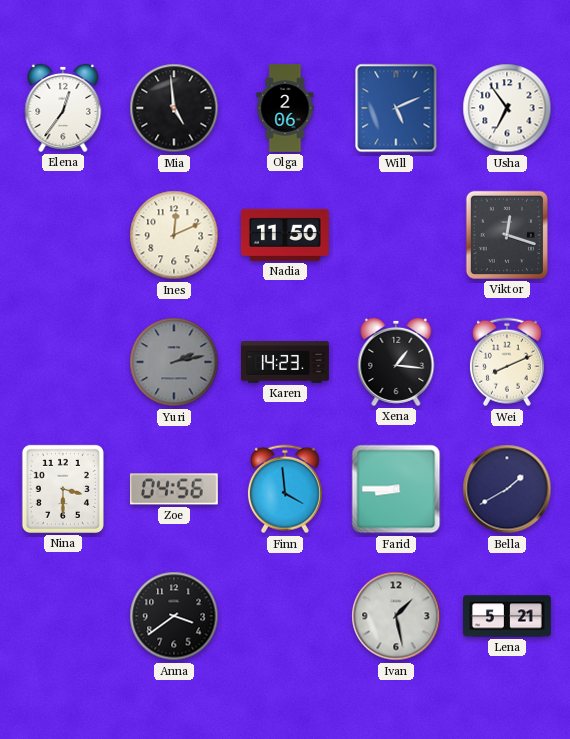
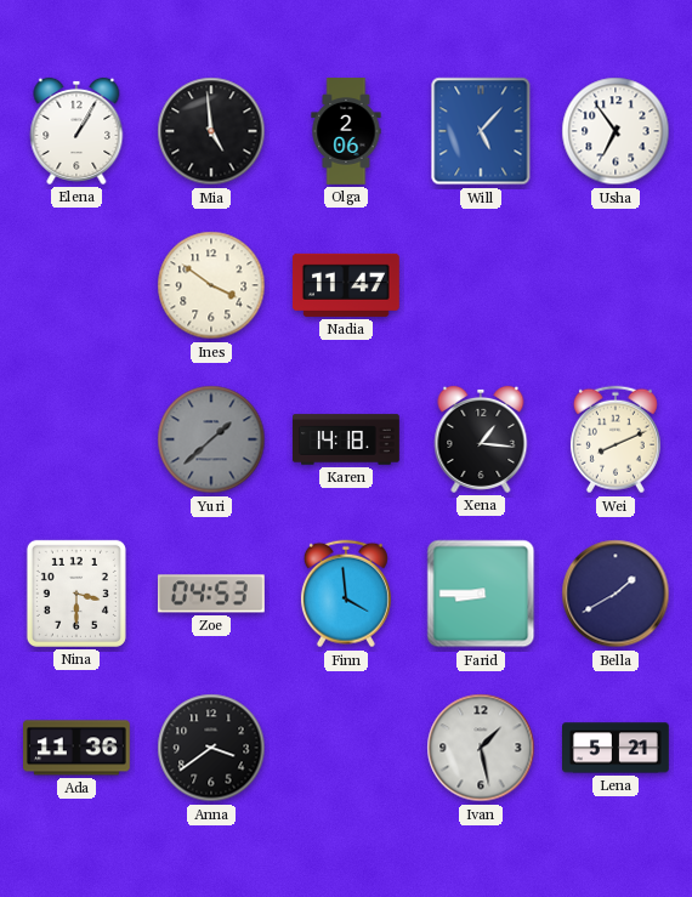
Elena: 12:36 -> 1:05 (76, 131)
Will: 5:11 -> 5:07 (481, 131)
Ines: 12:11 -> 3:51 (211, 285)
Nadia: 11:50 -> 11:47 (346, 285)
Viktor: 12:18 -> none (507, 235)
Yuri: 2:13 -> 1:38 (211, 439)
Karen: 14:23 -> 14:18 (347, 439)
Zoe: 04:56 -> 04:53 (211, 594)
Ada: none -> 11:36 (78, 748)
